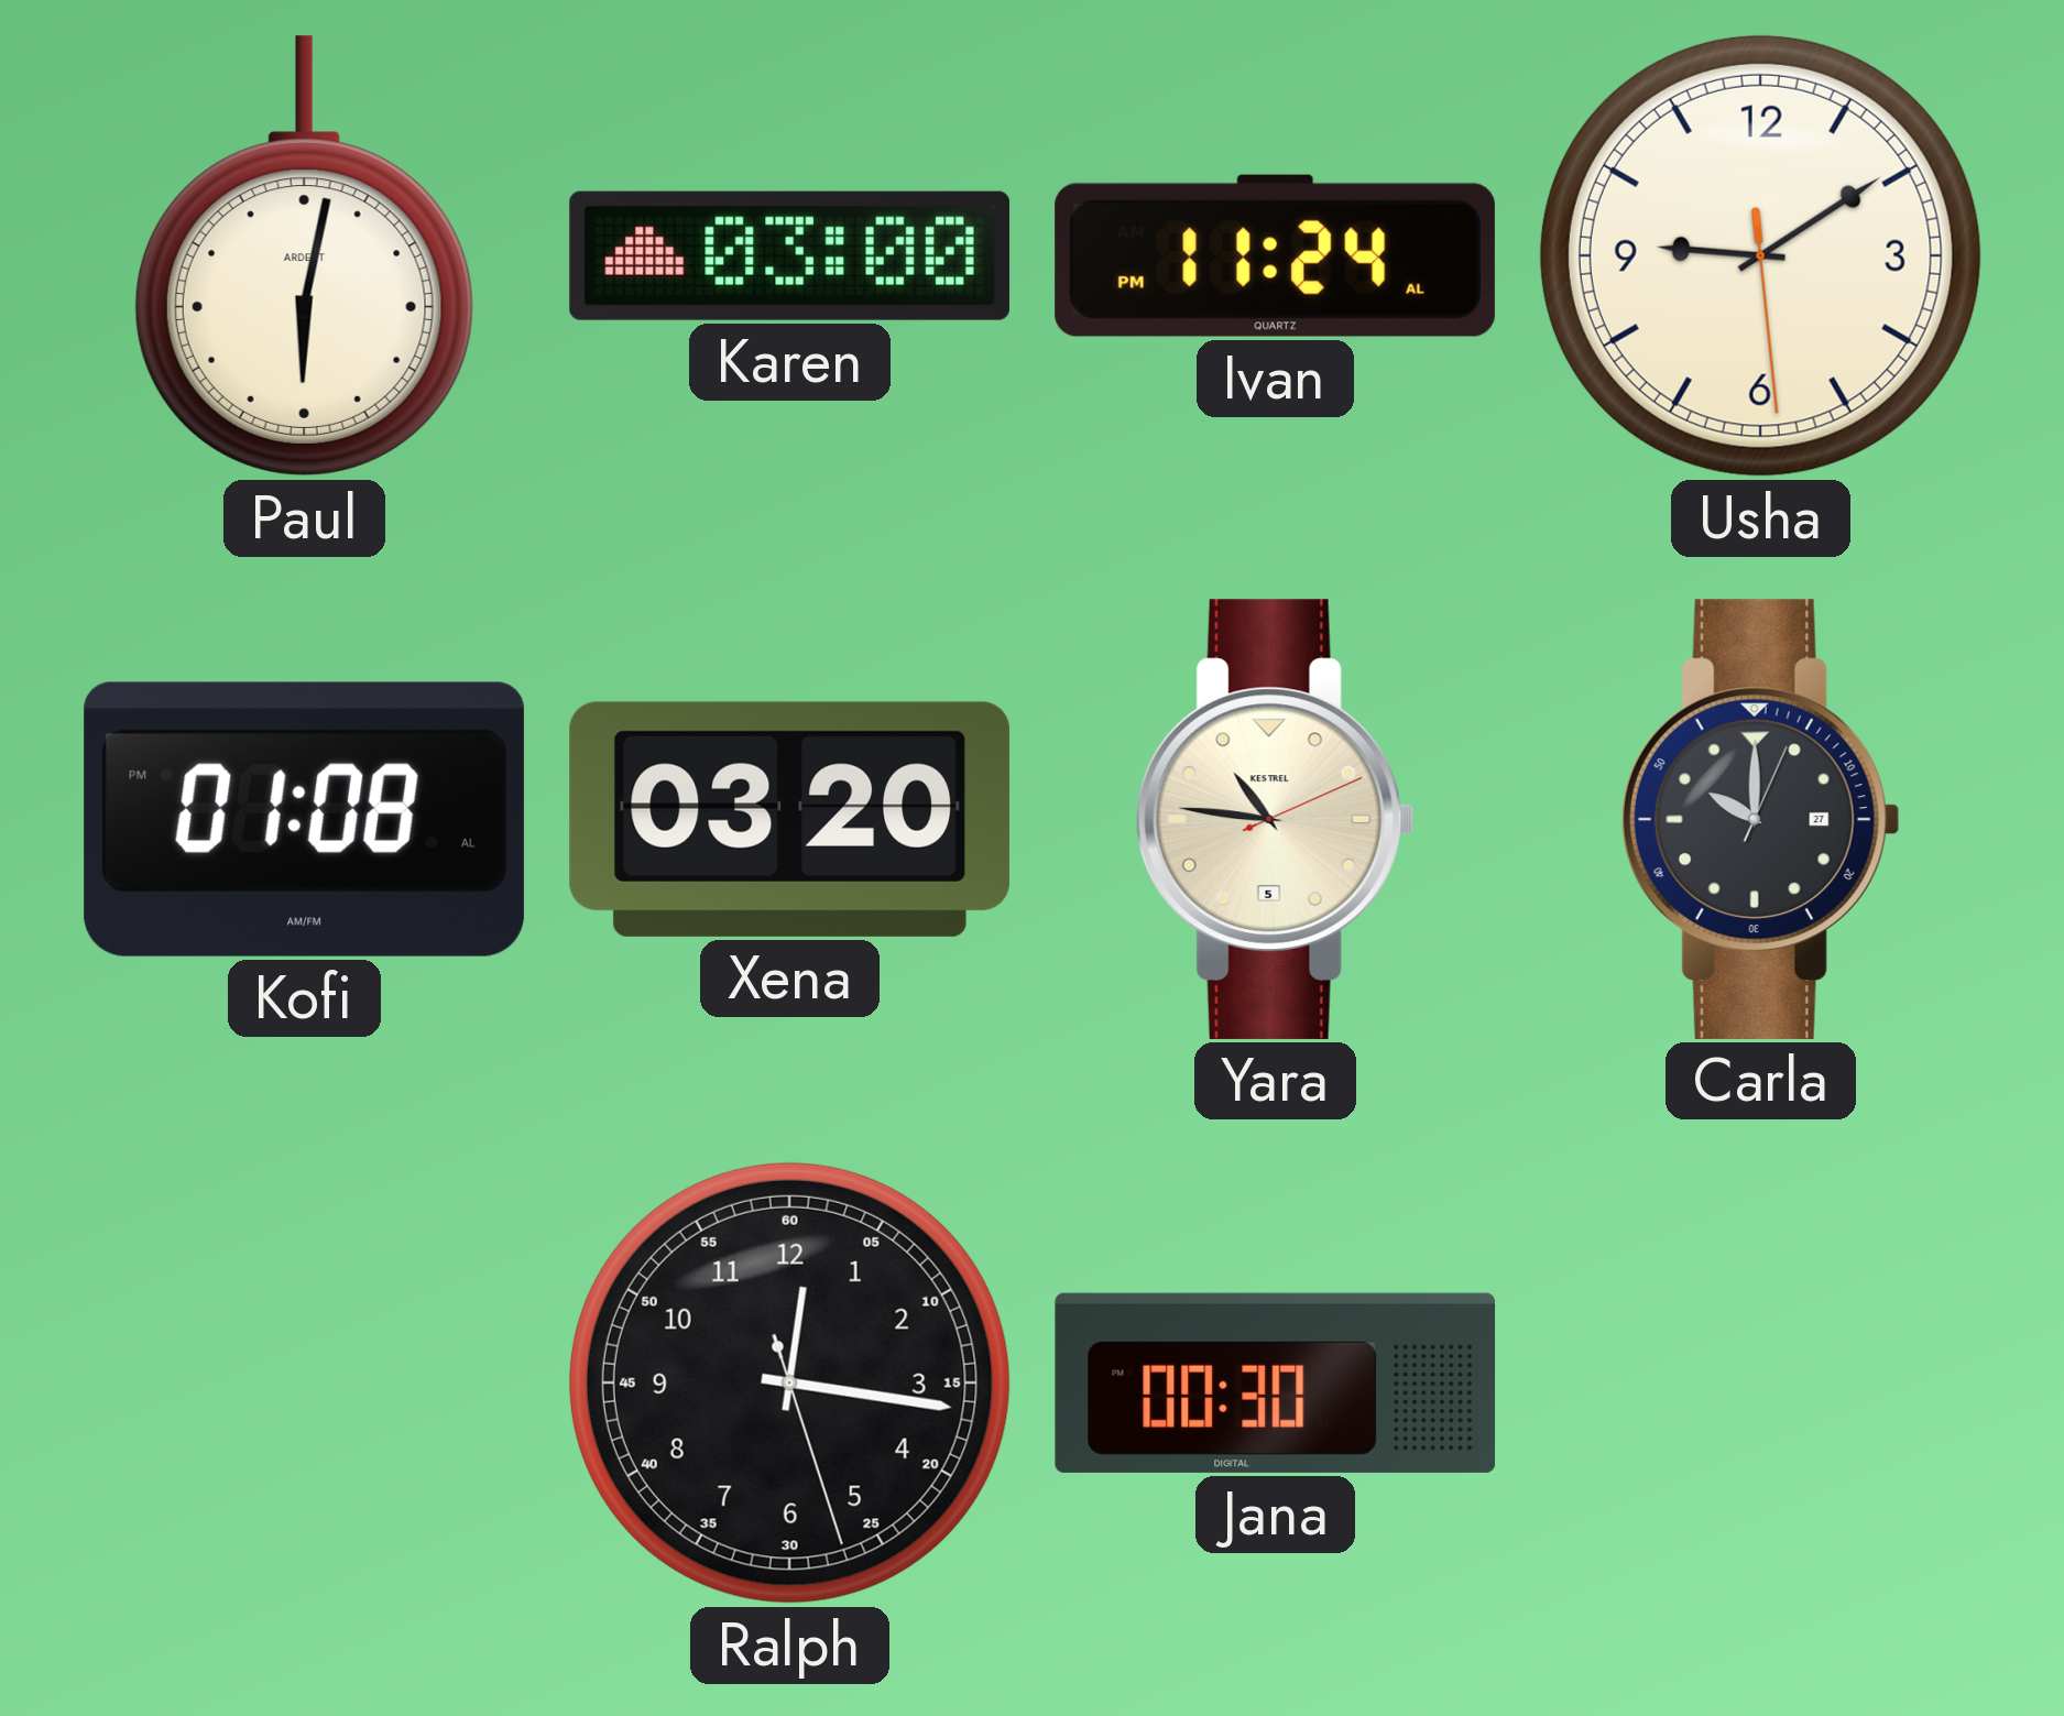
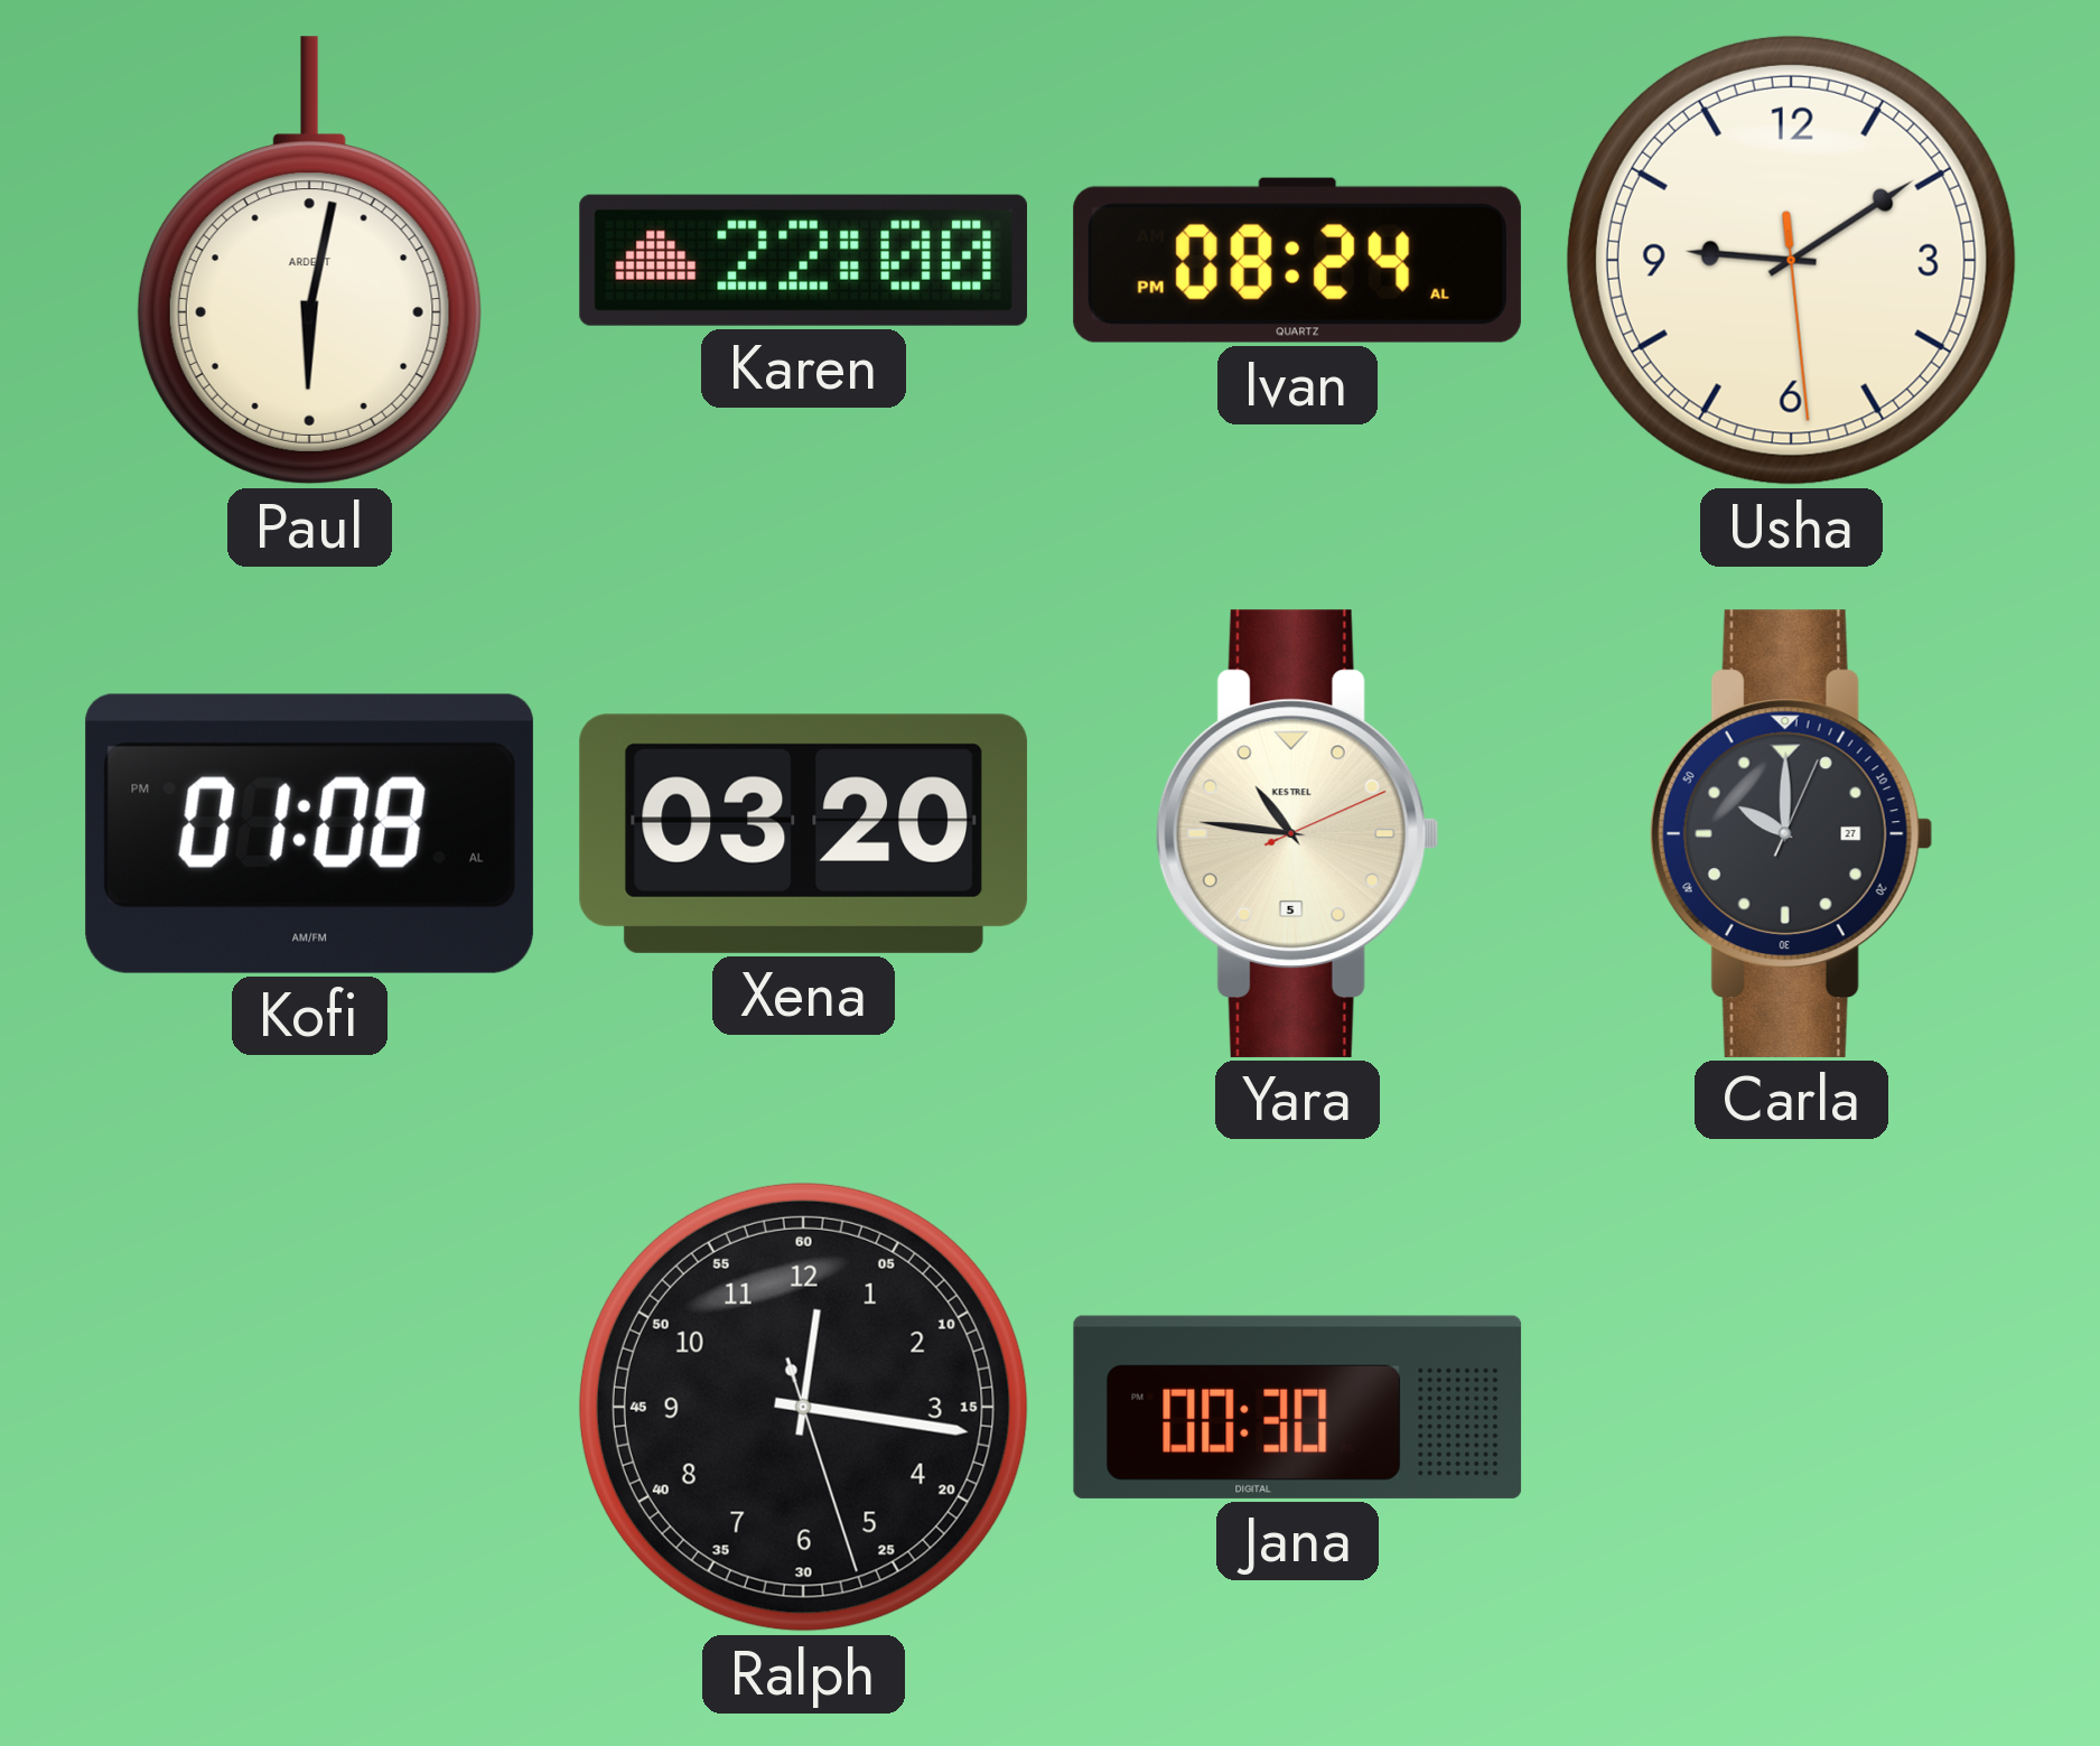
Karen: 03:00 -> 22:00 (803, 260)
Ivan: 11:24 -> 08:24 (1297, 260)
